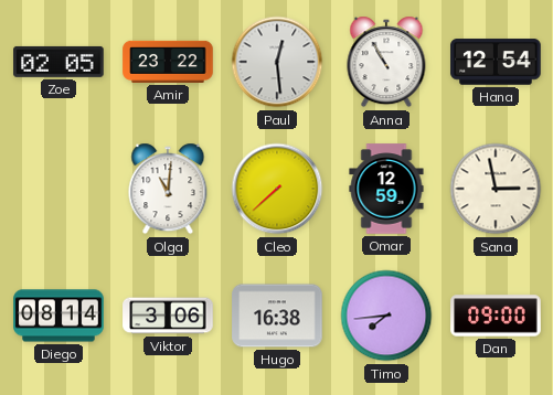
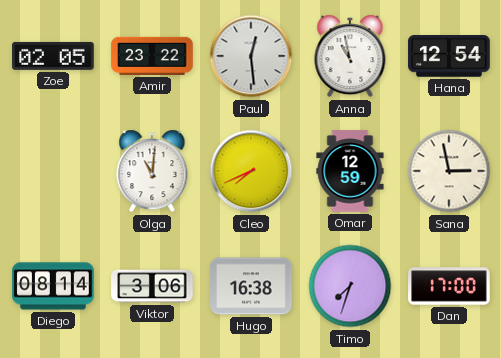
Anna: 10:55 -> 10:58 (350, 56)
Cleo: 7:38 -> 7:41 (251, 171)
Timo: 7:44 -> 7:33 (350, 286)
Dan: 09:00 -> 17:00 (449, 286)
